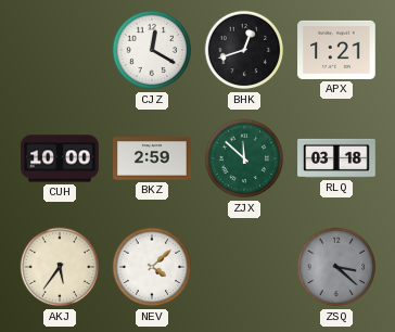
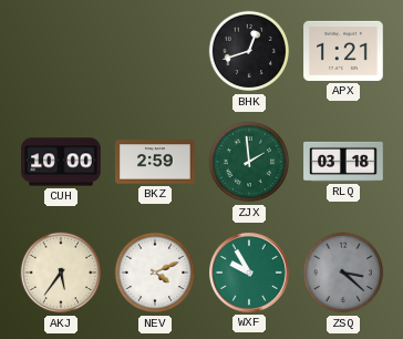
CJZ: 12:20 -> none (152, 50)
ZJX: 11:52 -> 1:59 (249, 162)
NEV: 4:08 -> 4:11 (155, 273)
WXF: none -> 9:55 (250, 274)
